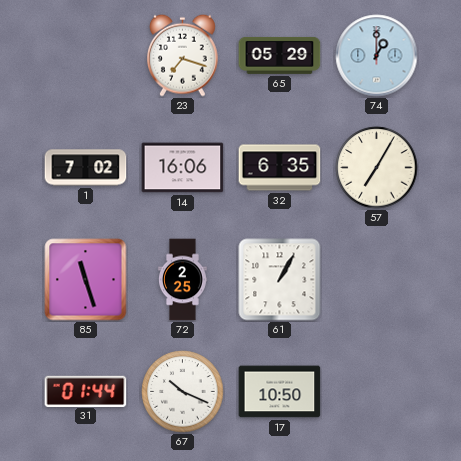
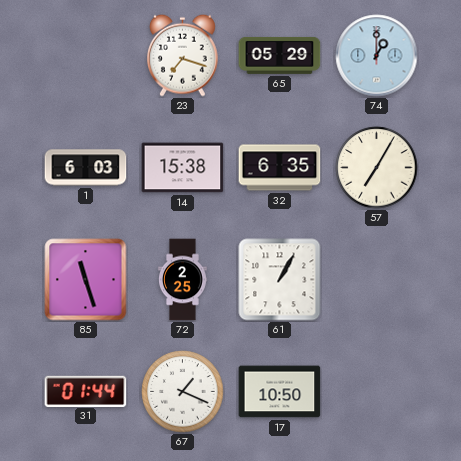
1: 7:02 -> 6:03 (86, 168)
14: 16:06 -> 15:38 (183, 168)
67: 10:19 -> 1:19 (183, 392)
